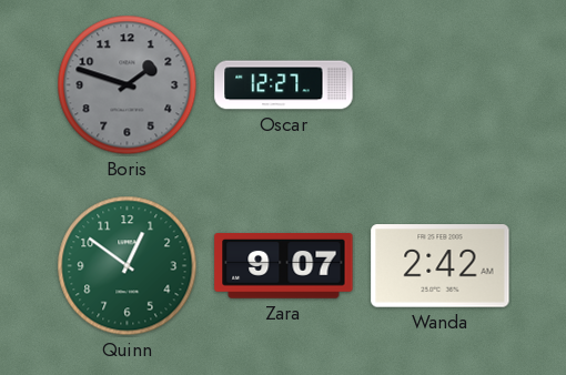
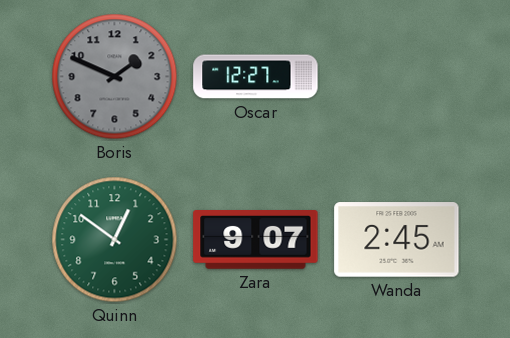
Boris: 1:48 -> 1:49 (115, 77)
Wanda: 2:42 -> 2:45 (397, 240)
